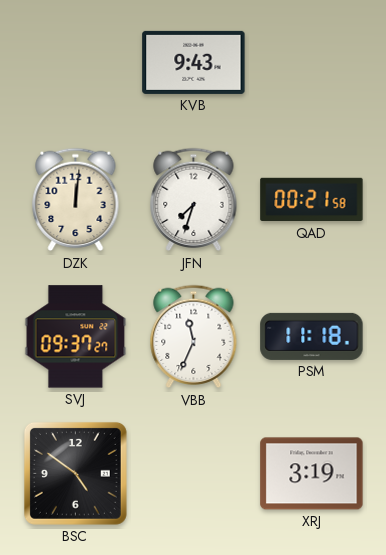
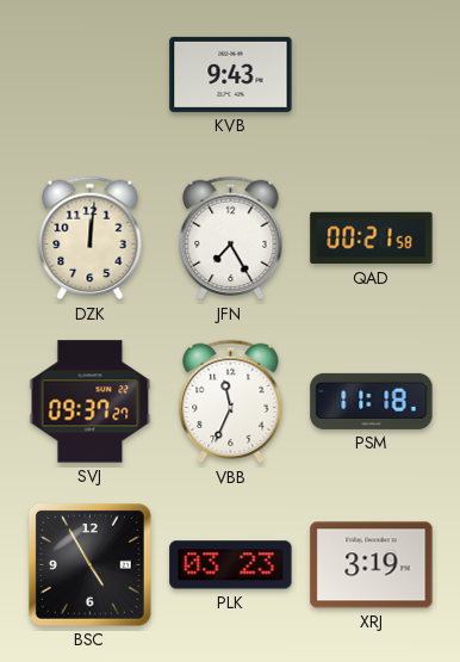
JFN: 7:33 -> 7:25 (231, 239)
BSC: 4:51 -> 4:55 (89, 564)
PLK: none -> 03:23 (231, 565)
